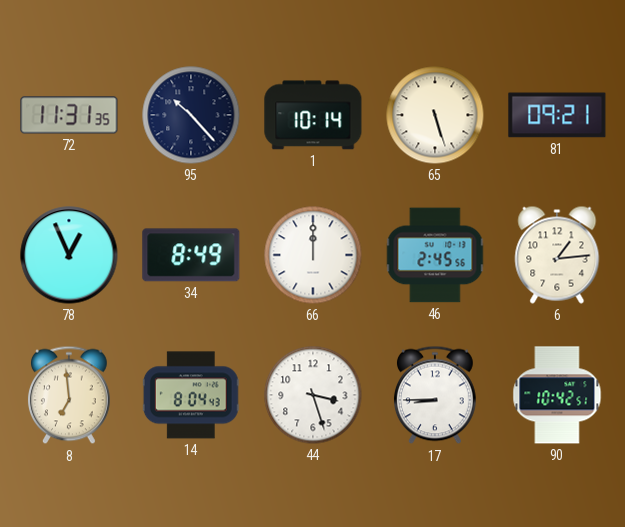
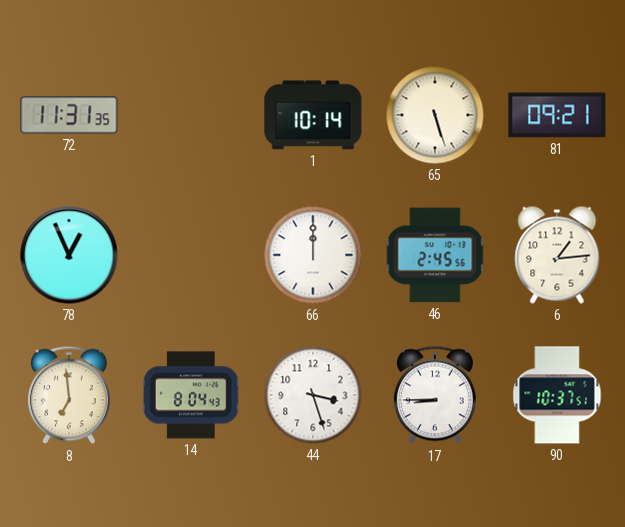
95: 10:23 -> none (191, 115)
34: 8:49 -> none (191, 255)
90: 10:42 -> 10:37 (557, 395)
